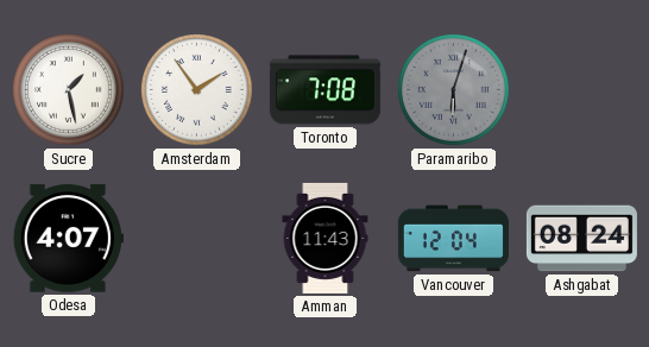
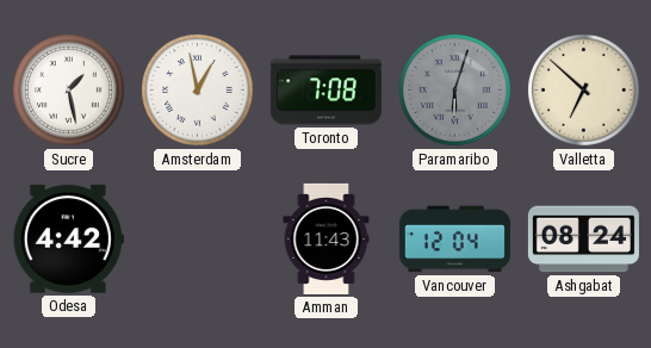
Amsterdam: 1:54 -> 12:58 (198, 91)
Valletta: none -> 6:52 (584, 91)
Odesa: 4:07 -> 4:42 (68, 240)
